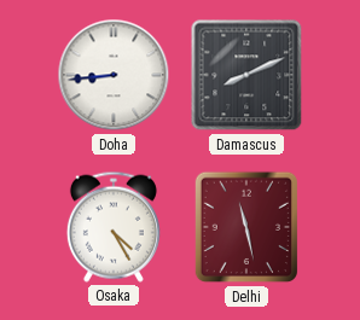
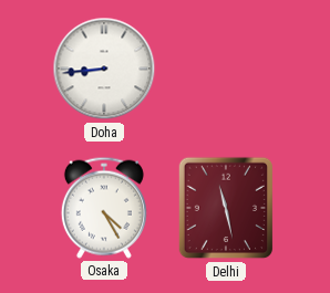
Damascus: 8:11 -> none (246, 75)
